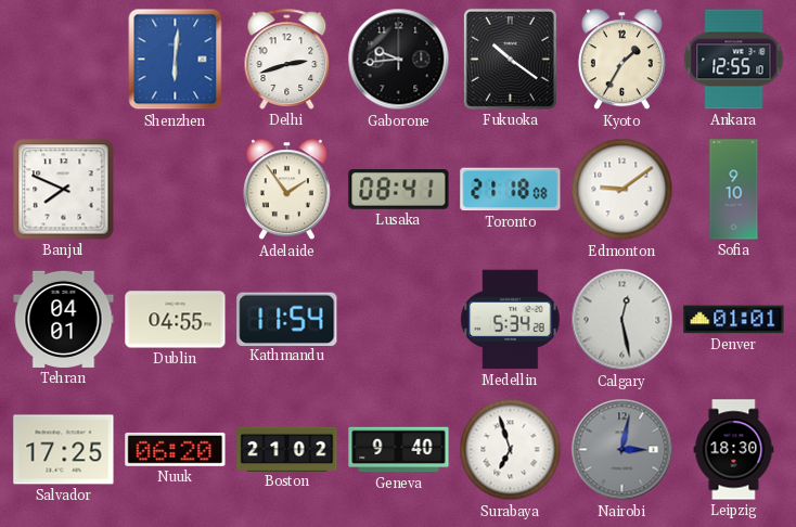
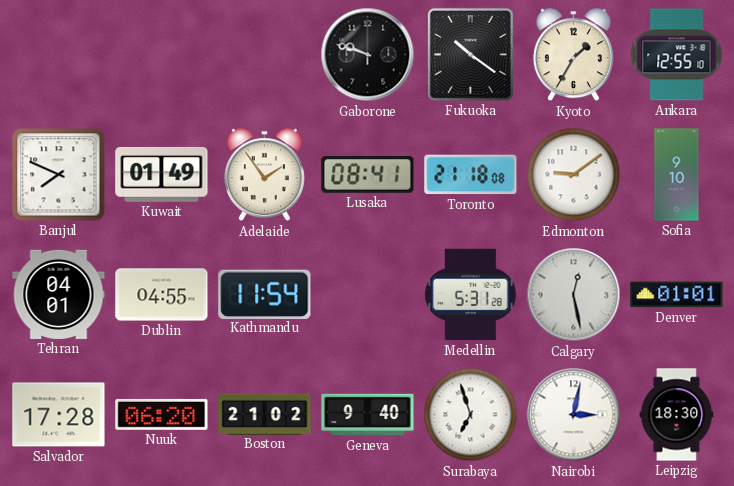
Shenzhen: 6:01 -> none (176, 60)
Delhi: 2:42 -> none (287, 59)
Gaborone: 9:44 -> 9:48 (368, 55)
Kuwait: none -> 01:49 (162, 175)
Medellin: 5:34 -> 5:31 (471, 295)
Salvador: 17:25 -> 17:28 (59, 415)
Nairobi dial: grey -> white (574, 415)
